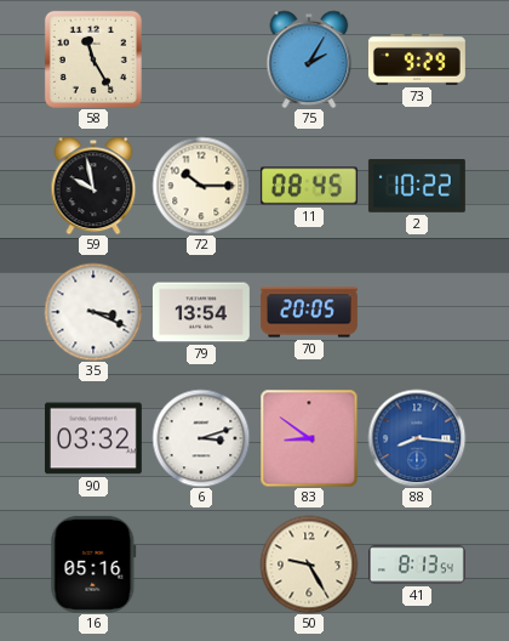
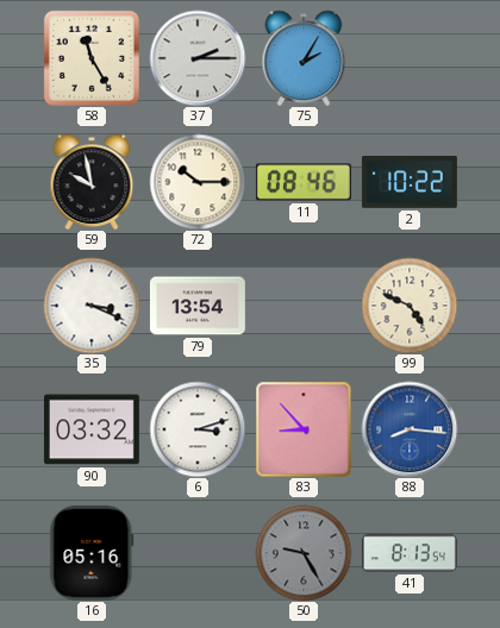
37: none -> 2:15 (198, 58)
73: 9:29 -> none (417, 59)
11: 08:45 -> 08:46 (304, 182)
70: 20:05 -> none (309, 312)
99: none -> 4:49 (410, 306)
83: 8:51 -> 8:53 (304, 429)
50 dial: cream -> grey (304, 553)
